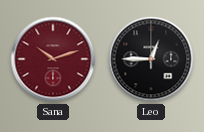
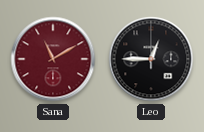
Sana: 10:12 -> 11:10 (53, 59)
